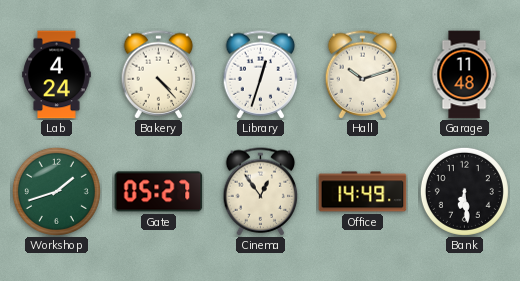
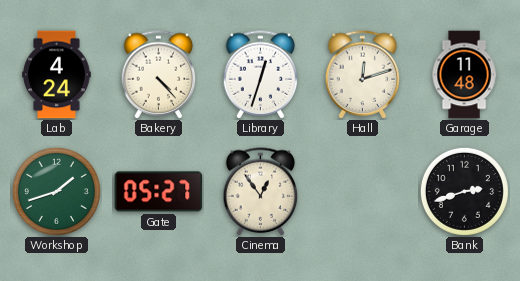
Hall: 10:12 -> 12:12 (363, 75)
Office: 14:49 -> none (363, 192)
Bank: 6:29 -> 2:42 (464, 191)
